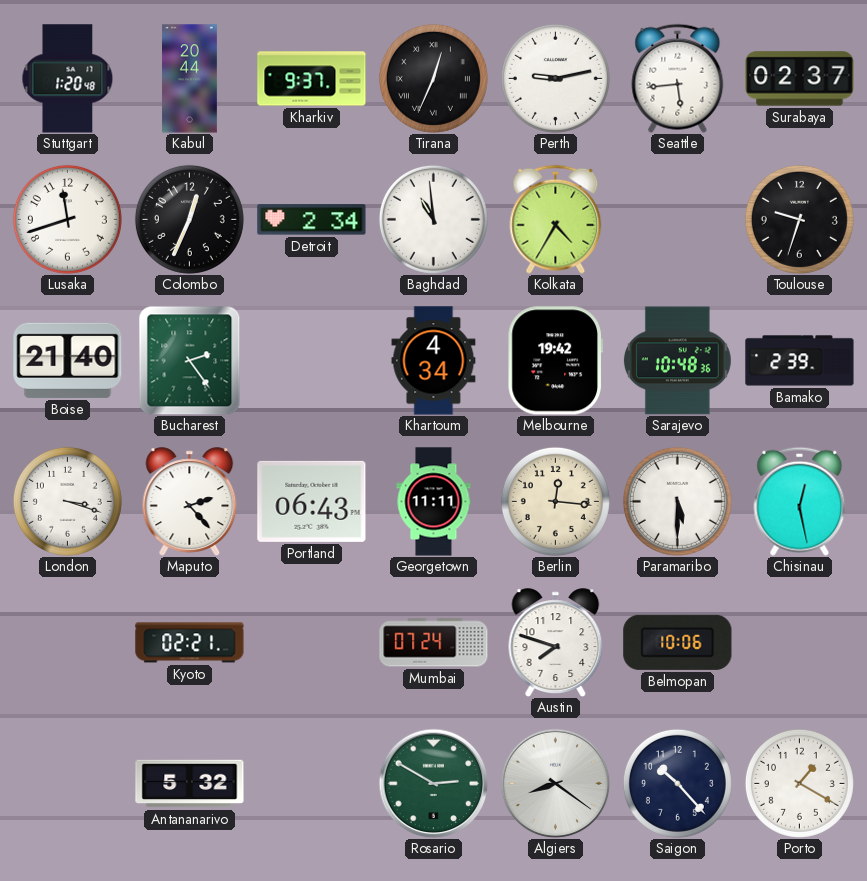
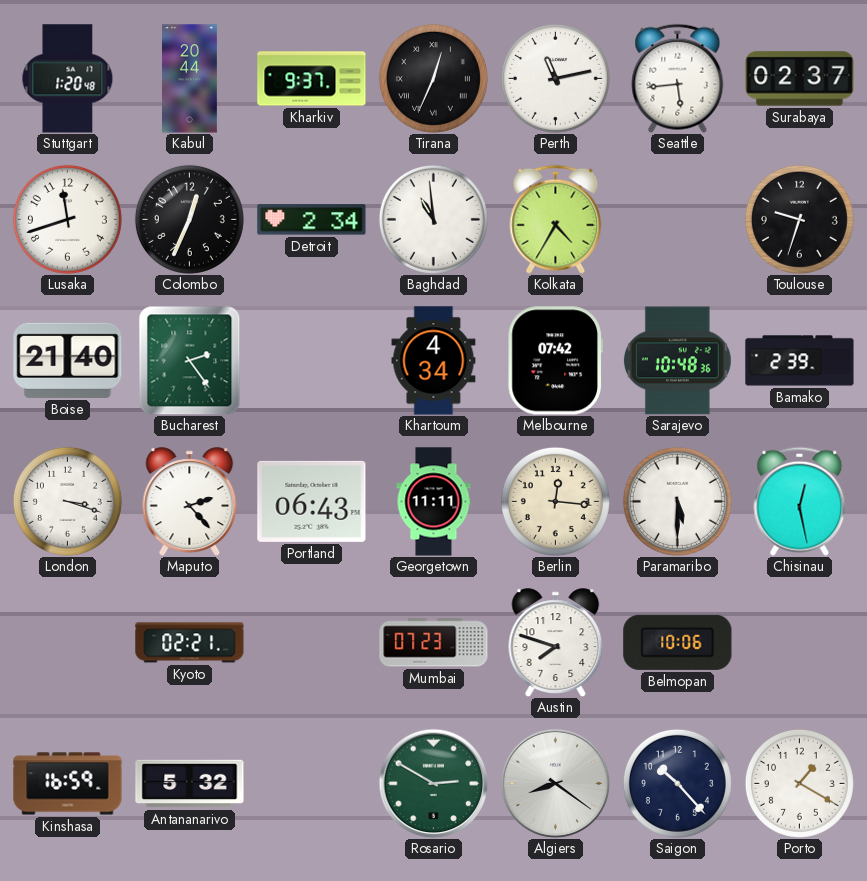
Perth: 9:13 -> 11:13 (555, 78)
Melbourne: 19:42 -> 07:42 (555, 361)
Mumbai: 07:24 -> 07:23 (434, 643)
Kinshasa: none -> 16:59 (68, 784)
